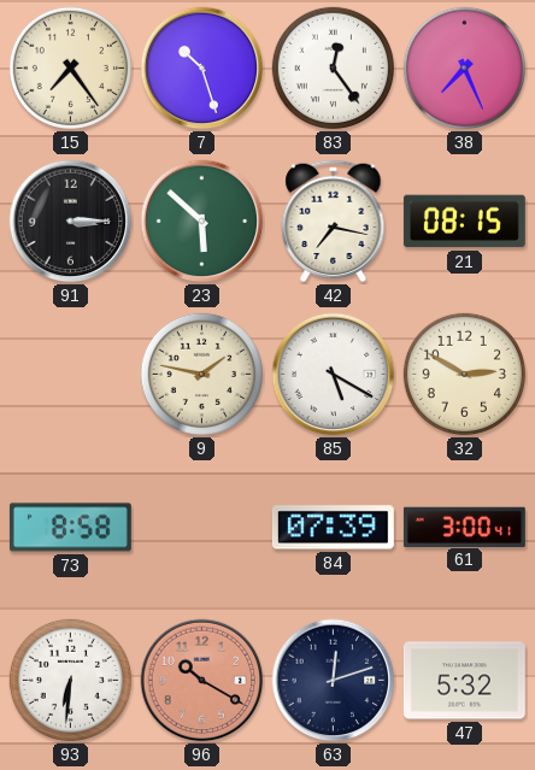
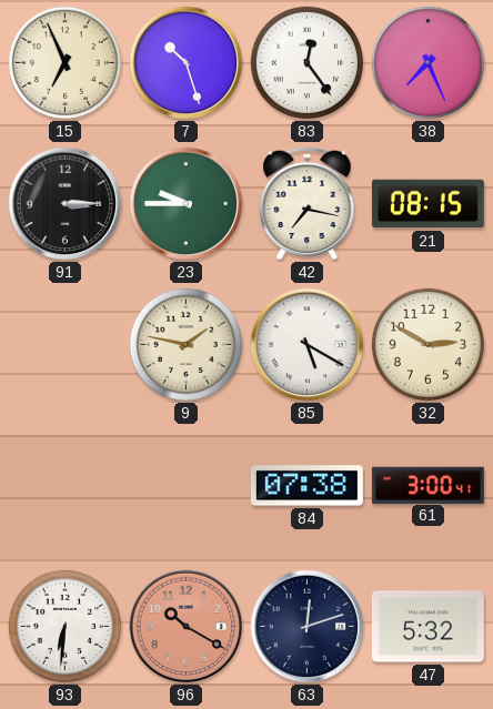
15: 7:24 -> 6:56 (64, 62)
23: 5:52 -> 9:45 (187, 204)
73: 8:58 -> none (70, 528)
84: 07:39 -> 07:38 (306, 486)
